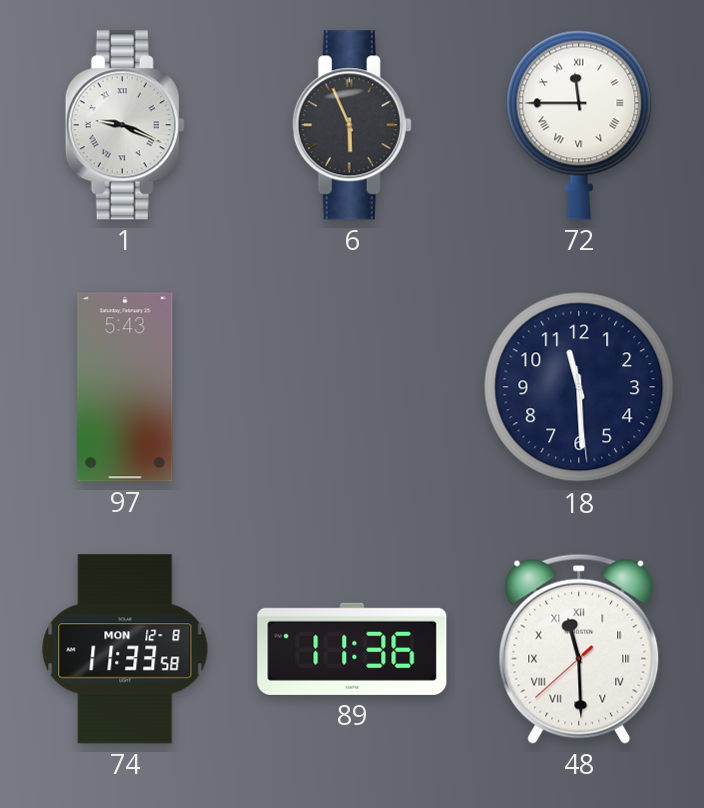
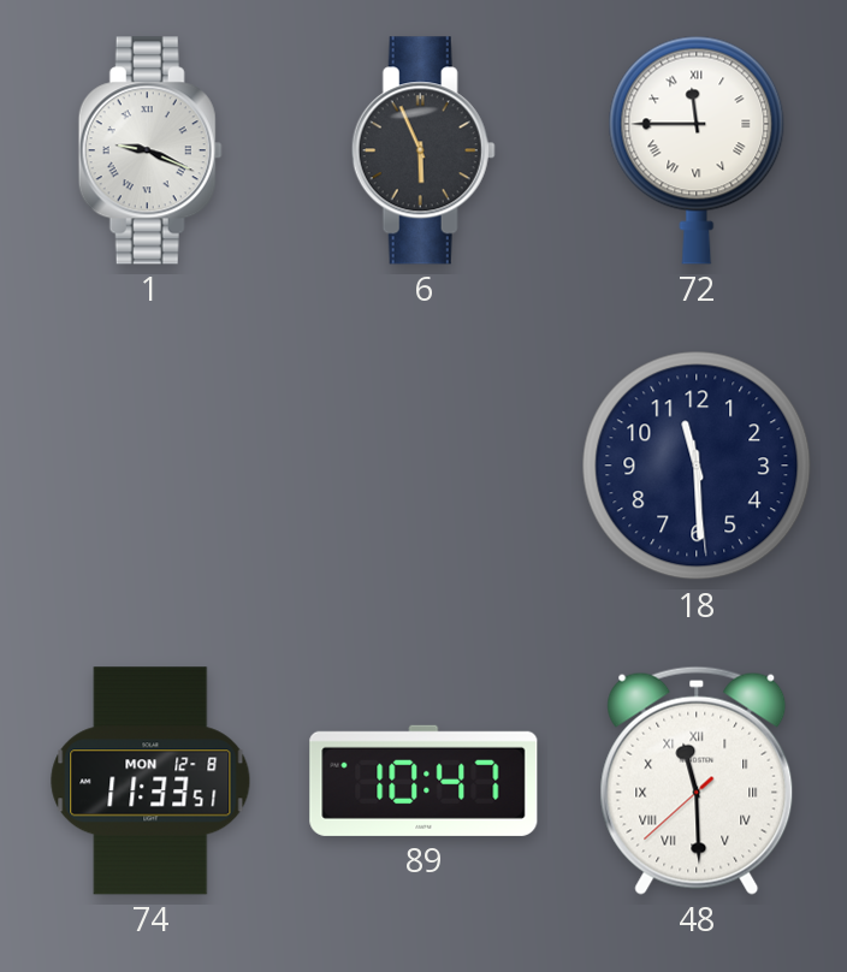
97: 5:43 -> none (125, 387)
74: 11:33:58 -> 11:33:51 (150, 781)
89: 11:36 -> 10:47 (423, 781)
